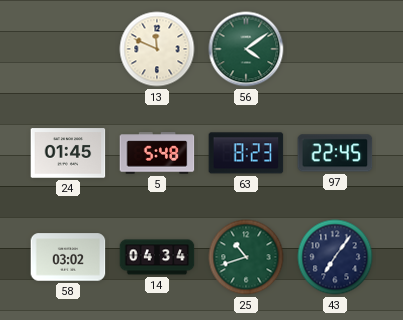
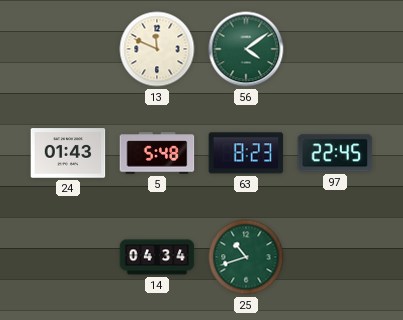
24: 01:45 -> 01:43 (68, 153)
58: 03:02 -> none (68, 257)
43: 7:06 -> none (335, 257)
